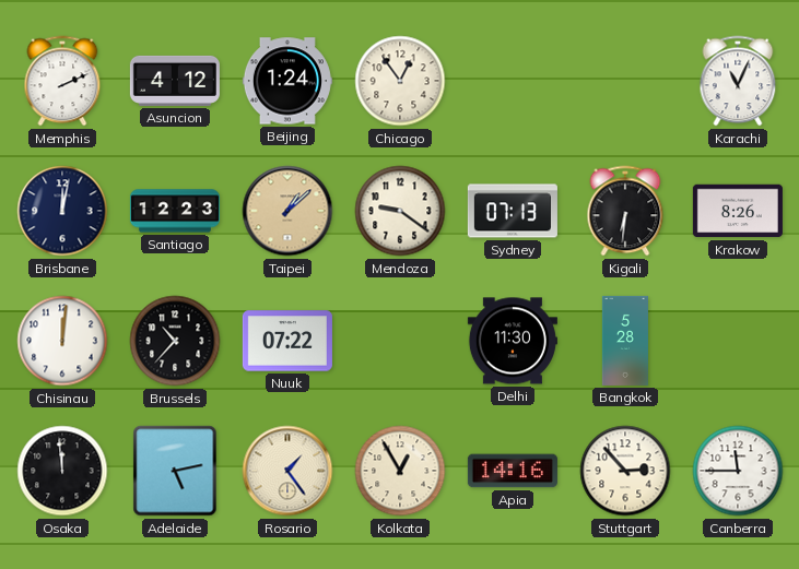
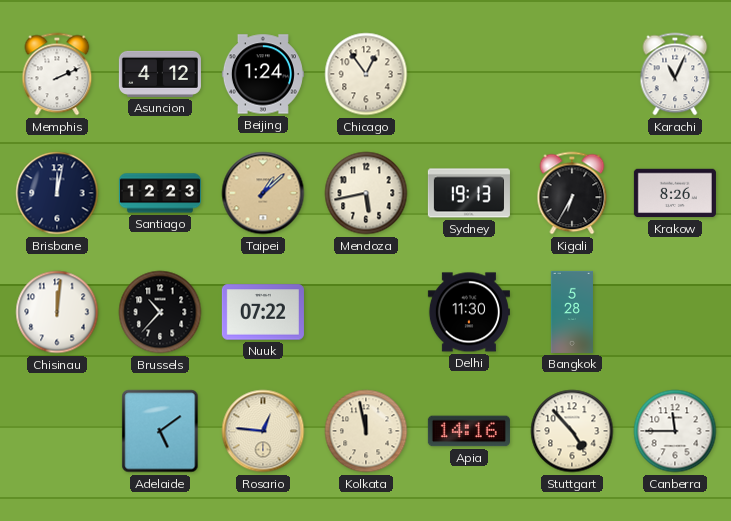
Mendoza: 9:21 -> 5:43 (366, 193)
Sydney: 07:13 -> 19:13 (469, 193)
Kigali: 6:31 -> 6:35 (572, 193)
Osaka: 11:59 -> none (62, 471)
Adelaide: 5:13 -> 5:09 (160, 431)
Rosario: 1:24 -> 12:46 (263, 431)
Kolkata: 12:55 -> 11:58 (366, 431)
Stuttgart: 2:53 -> 4:53 (572, 431)
